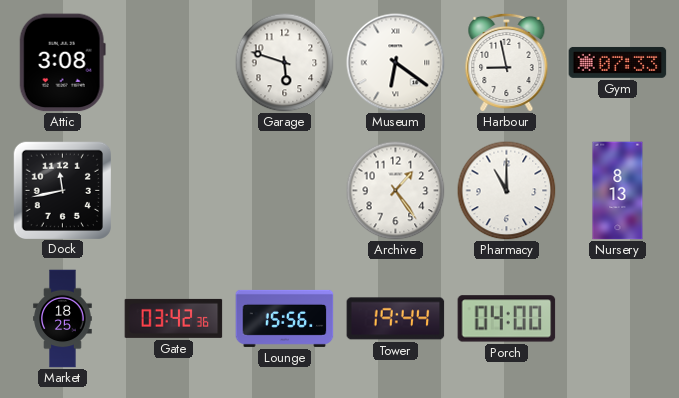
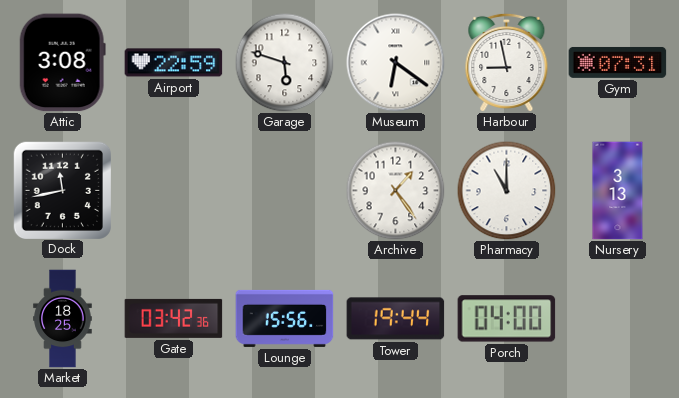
Airport: none -> 22:59 (174, 63)
Gym: 07:33 -> 07:31 (618, 62)
Nursery: 8:13 -> 3:13 (618, 191)
